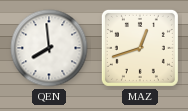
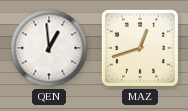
QEN: 7:59 -> 12:59 (49, 48)
